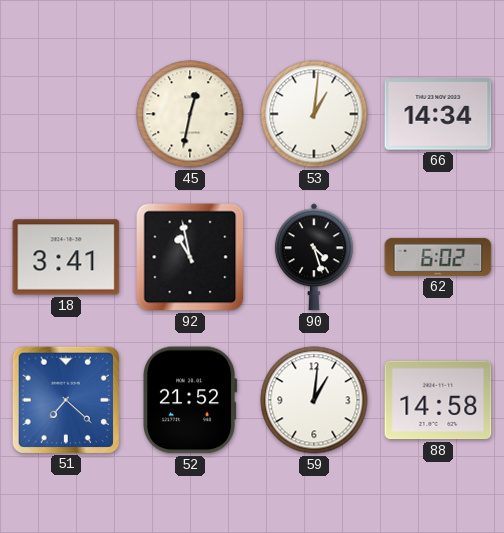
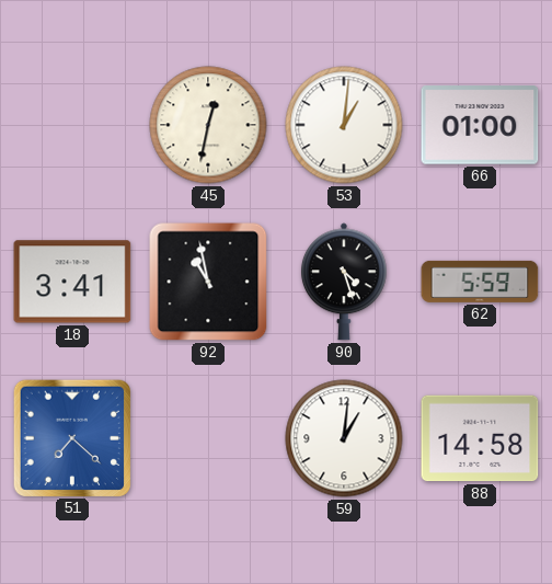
66: 14:34 -> 01:00 (480, 125)
62: 6:02 -> 5:59 (480, 282)
52: 21:52 -> none (191, 400)
